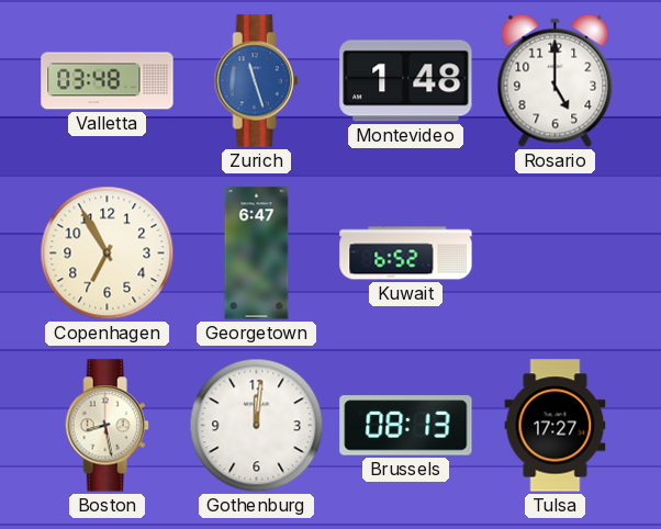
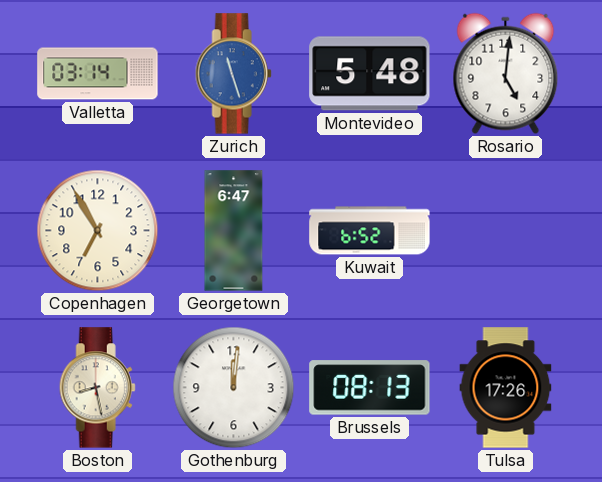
Valletta: 03:48 -> 03:14 (98, 74)
Montevideo: 1:48 -> 5:48 (370, 74)
Rosario: 5:00 -> 5:01 (506, 74)
Tulsa: 17:27 -> 17:26 (506, 388)
